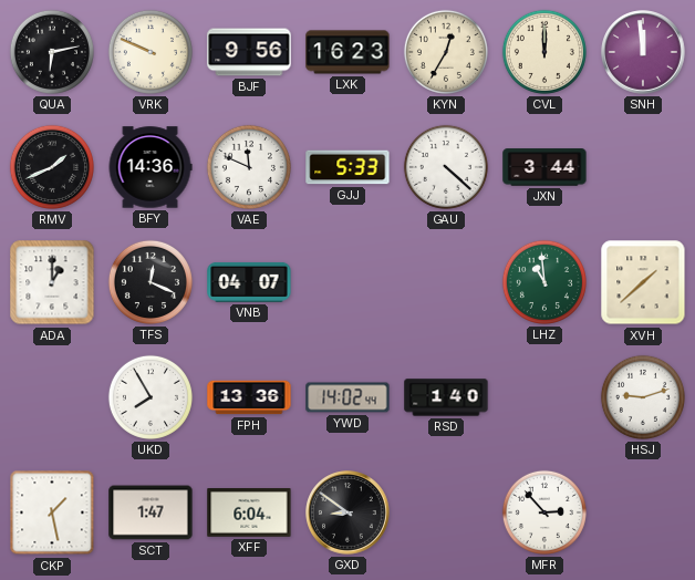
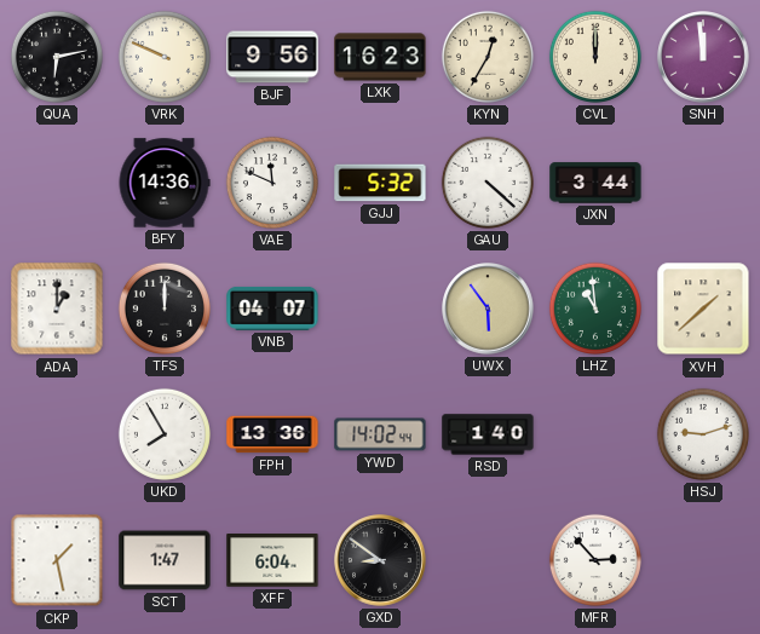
RMV: 1:41 -> none (52, 167)
GJJ: 5:33 -> 5:32 (380, 183)
TFS: 12:19 -> 12:00 (165, 309)
UWX: none -> 5:54 (488, 309)
